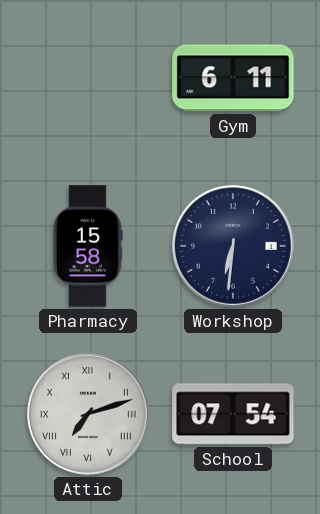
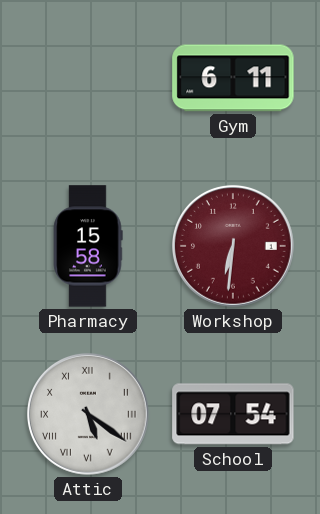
Workshop dial: navy -> burgundy (234, 246)
Attic: 7:12 -> 5:21 (89, 414)
